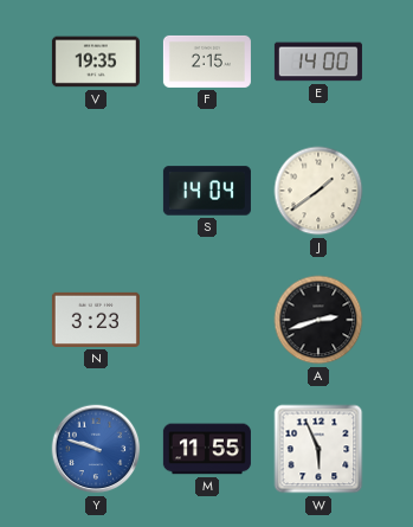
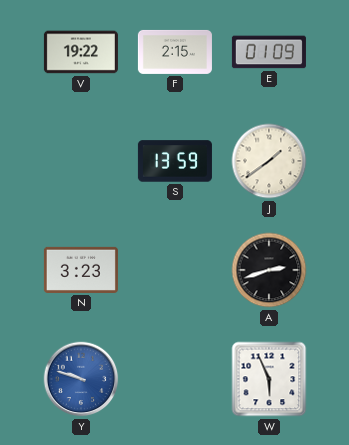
V: 19:35 -> 19:22 (81, 52)
E: 14:00 -> 01:09 (269, 52)
S: 14:04 -> 13:59 (175, 161)
M: 11:55 -> none (207, 449)
